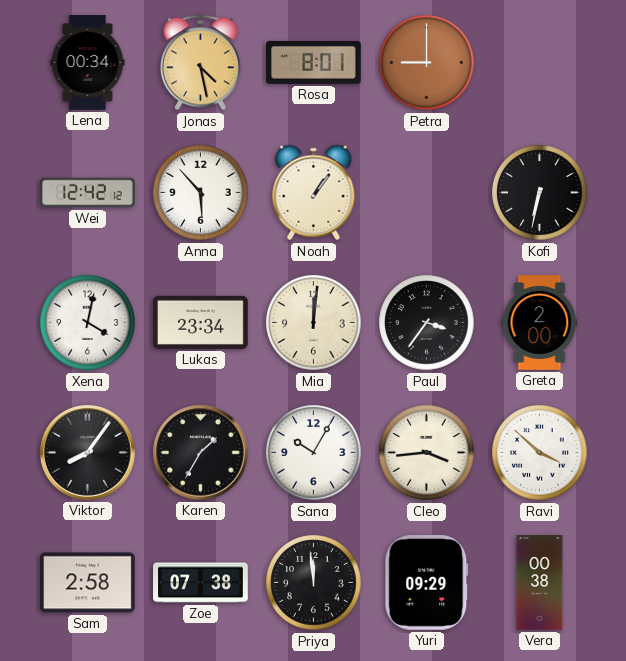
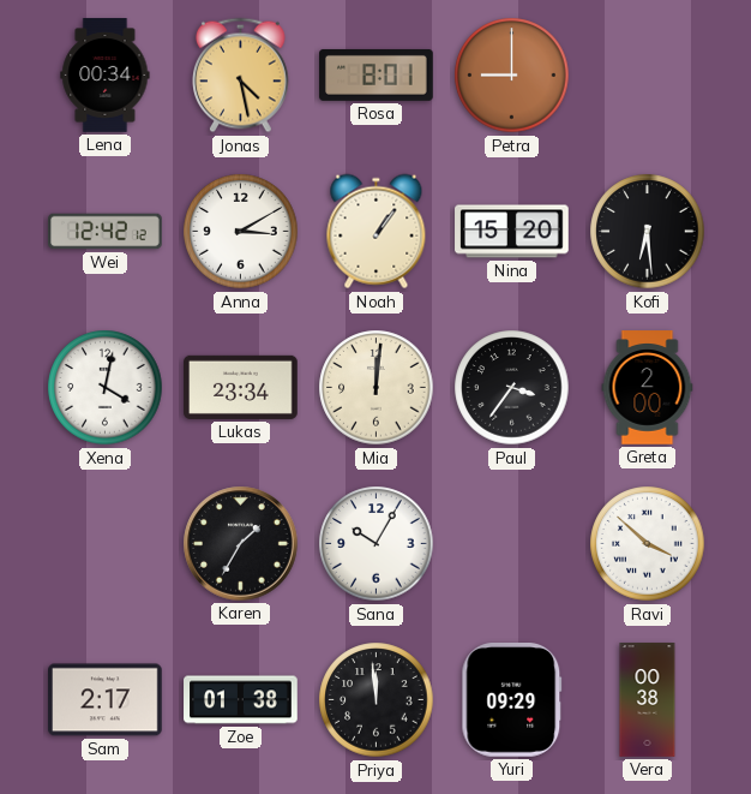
Anna: 5:53 -> 3:10 (241, 232)
Nina: none -> 15:20 (512, 232)
Kofi: 6:32 -> 6:29 (648, 232)
Viktor: 8:06 -> none (88, 453)
Cleo: 3:44 -> none (427, 453)
Sam: 2:58 -> 2:17 (106, 700)
Zoe: 07:38 -> 01:38 (241, 700)
